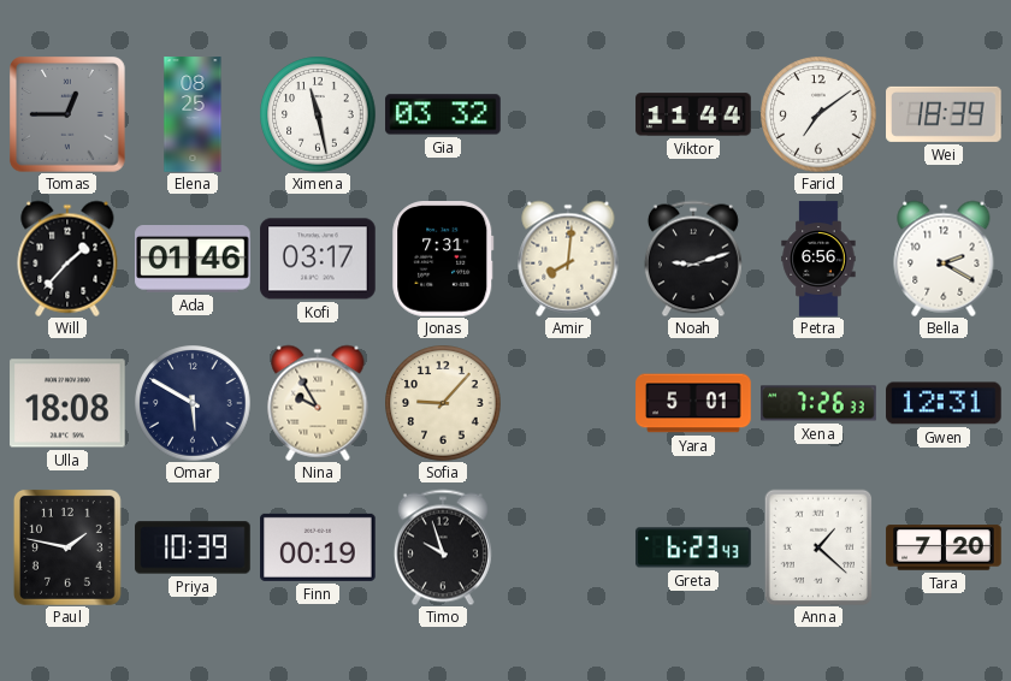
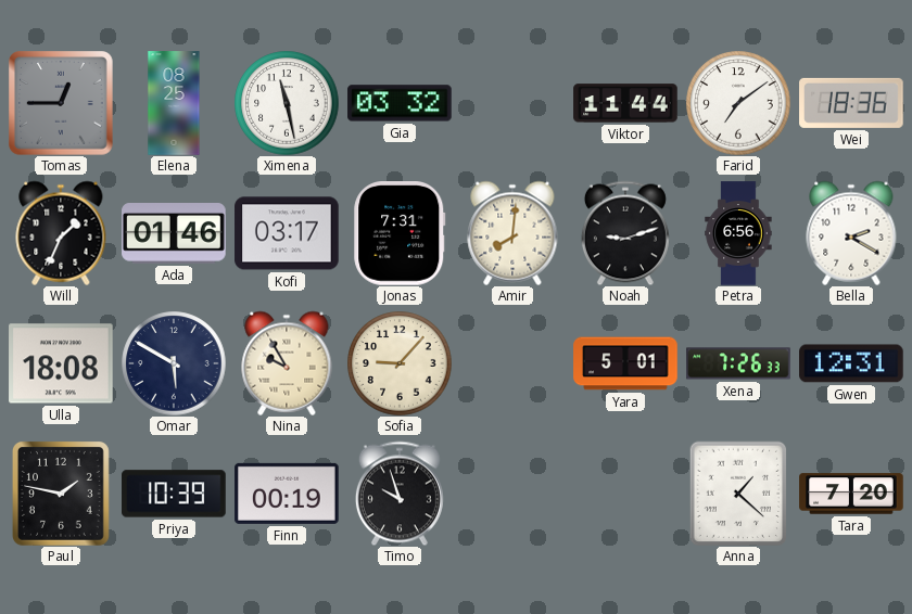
Wei: 18:39 -> 18:36 (851, 103)
Will: 1:37 -> 1:34 (61, 233)
Greta: 6:23 -> none (693, 547)
